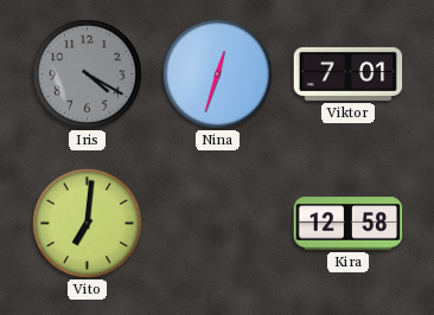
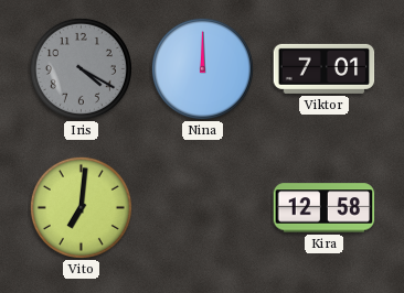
Nina: 12:33 -> 12:00 (202, 68)
